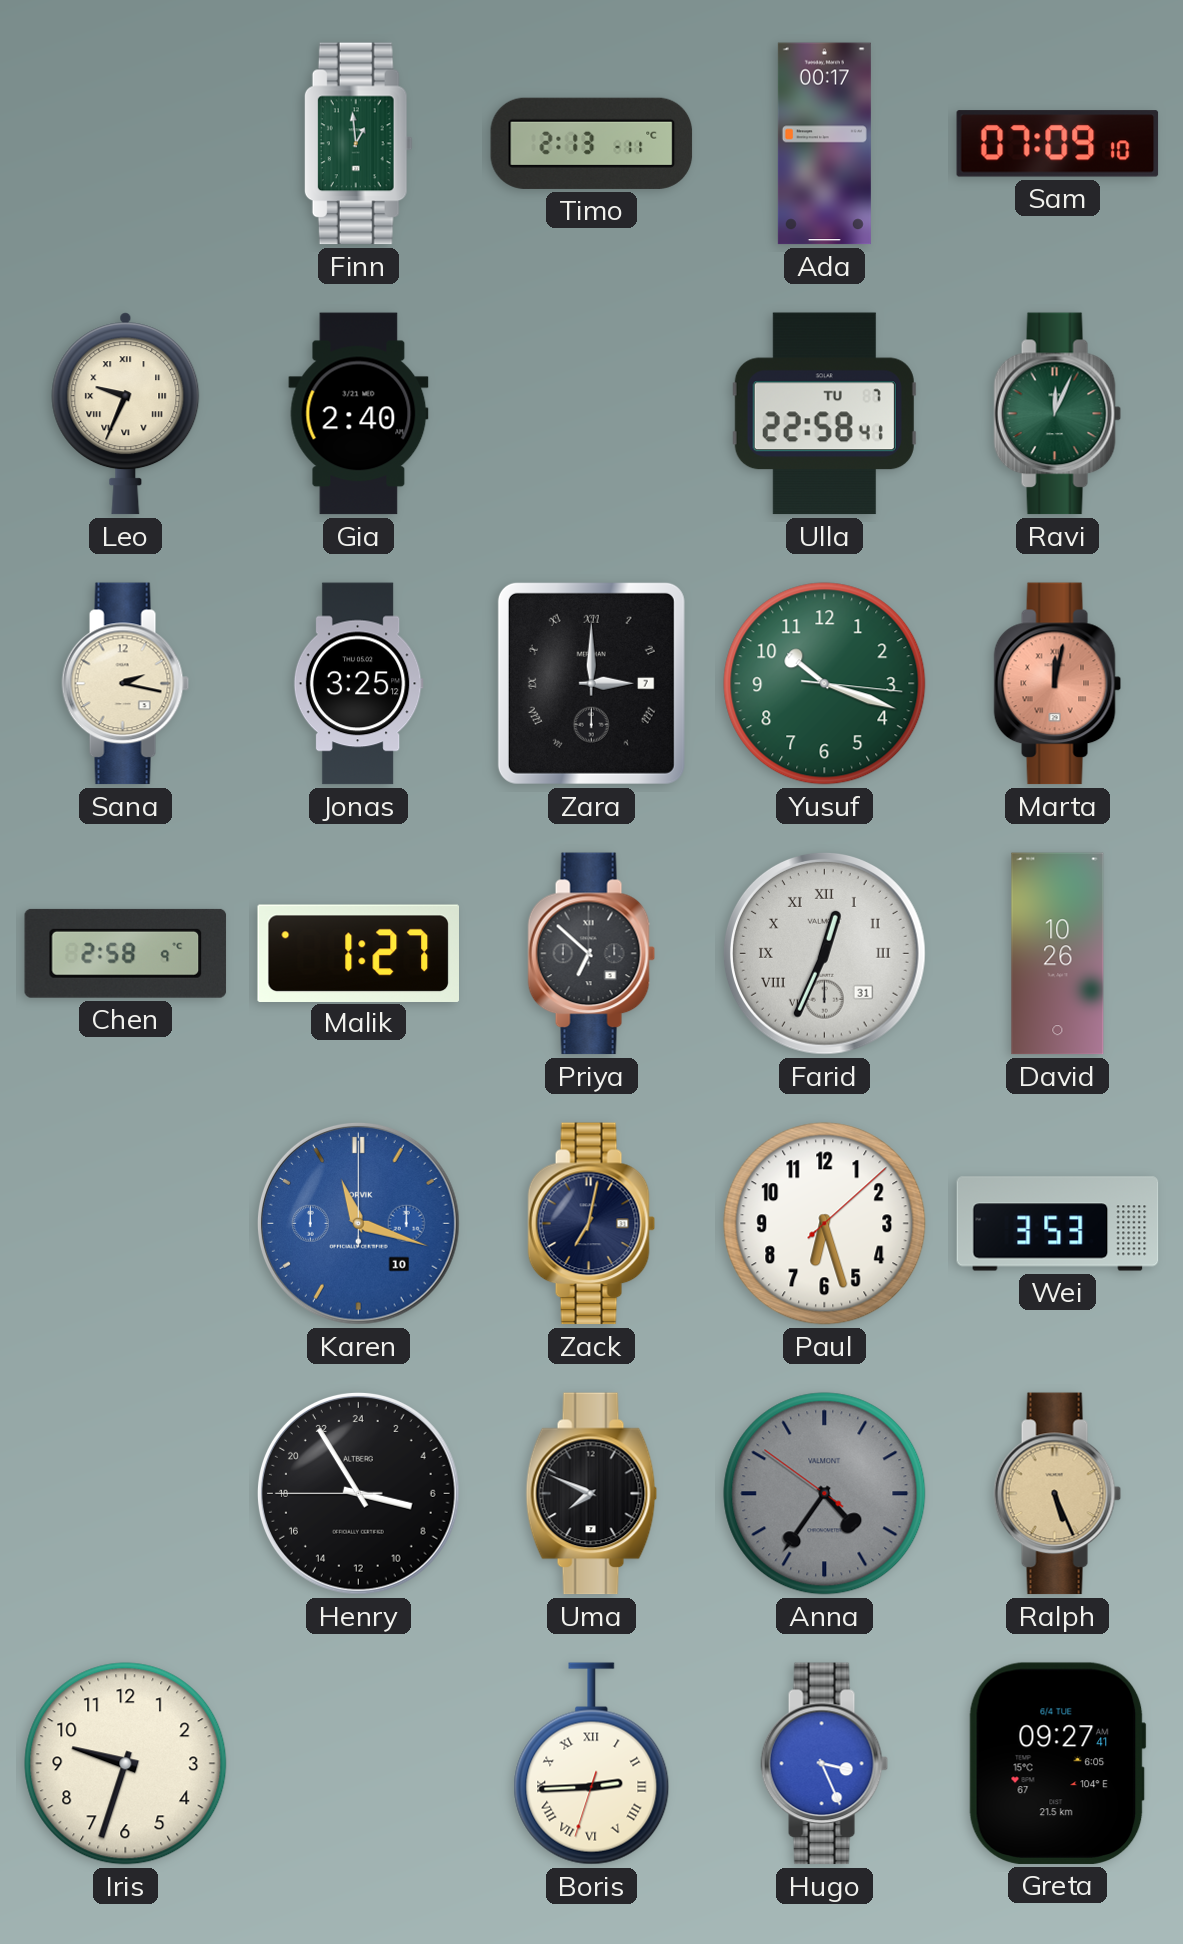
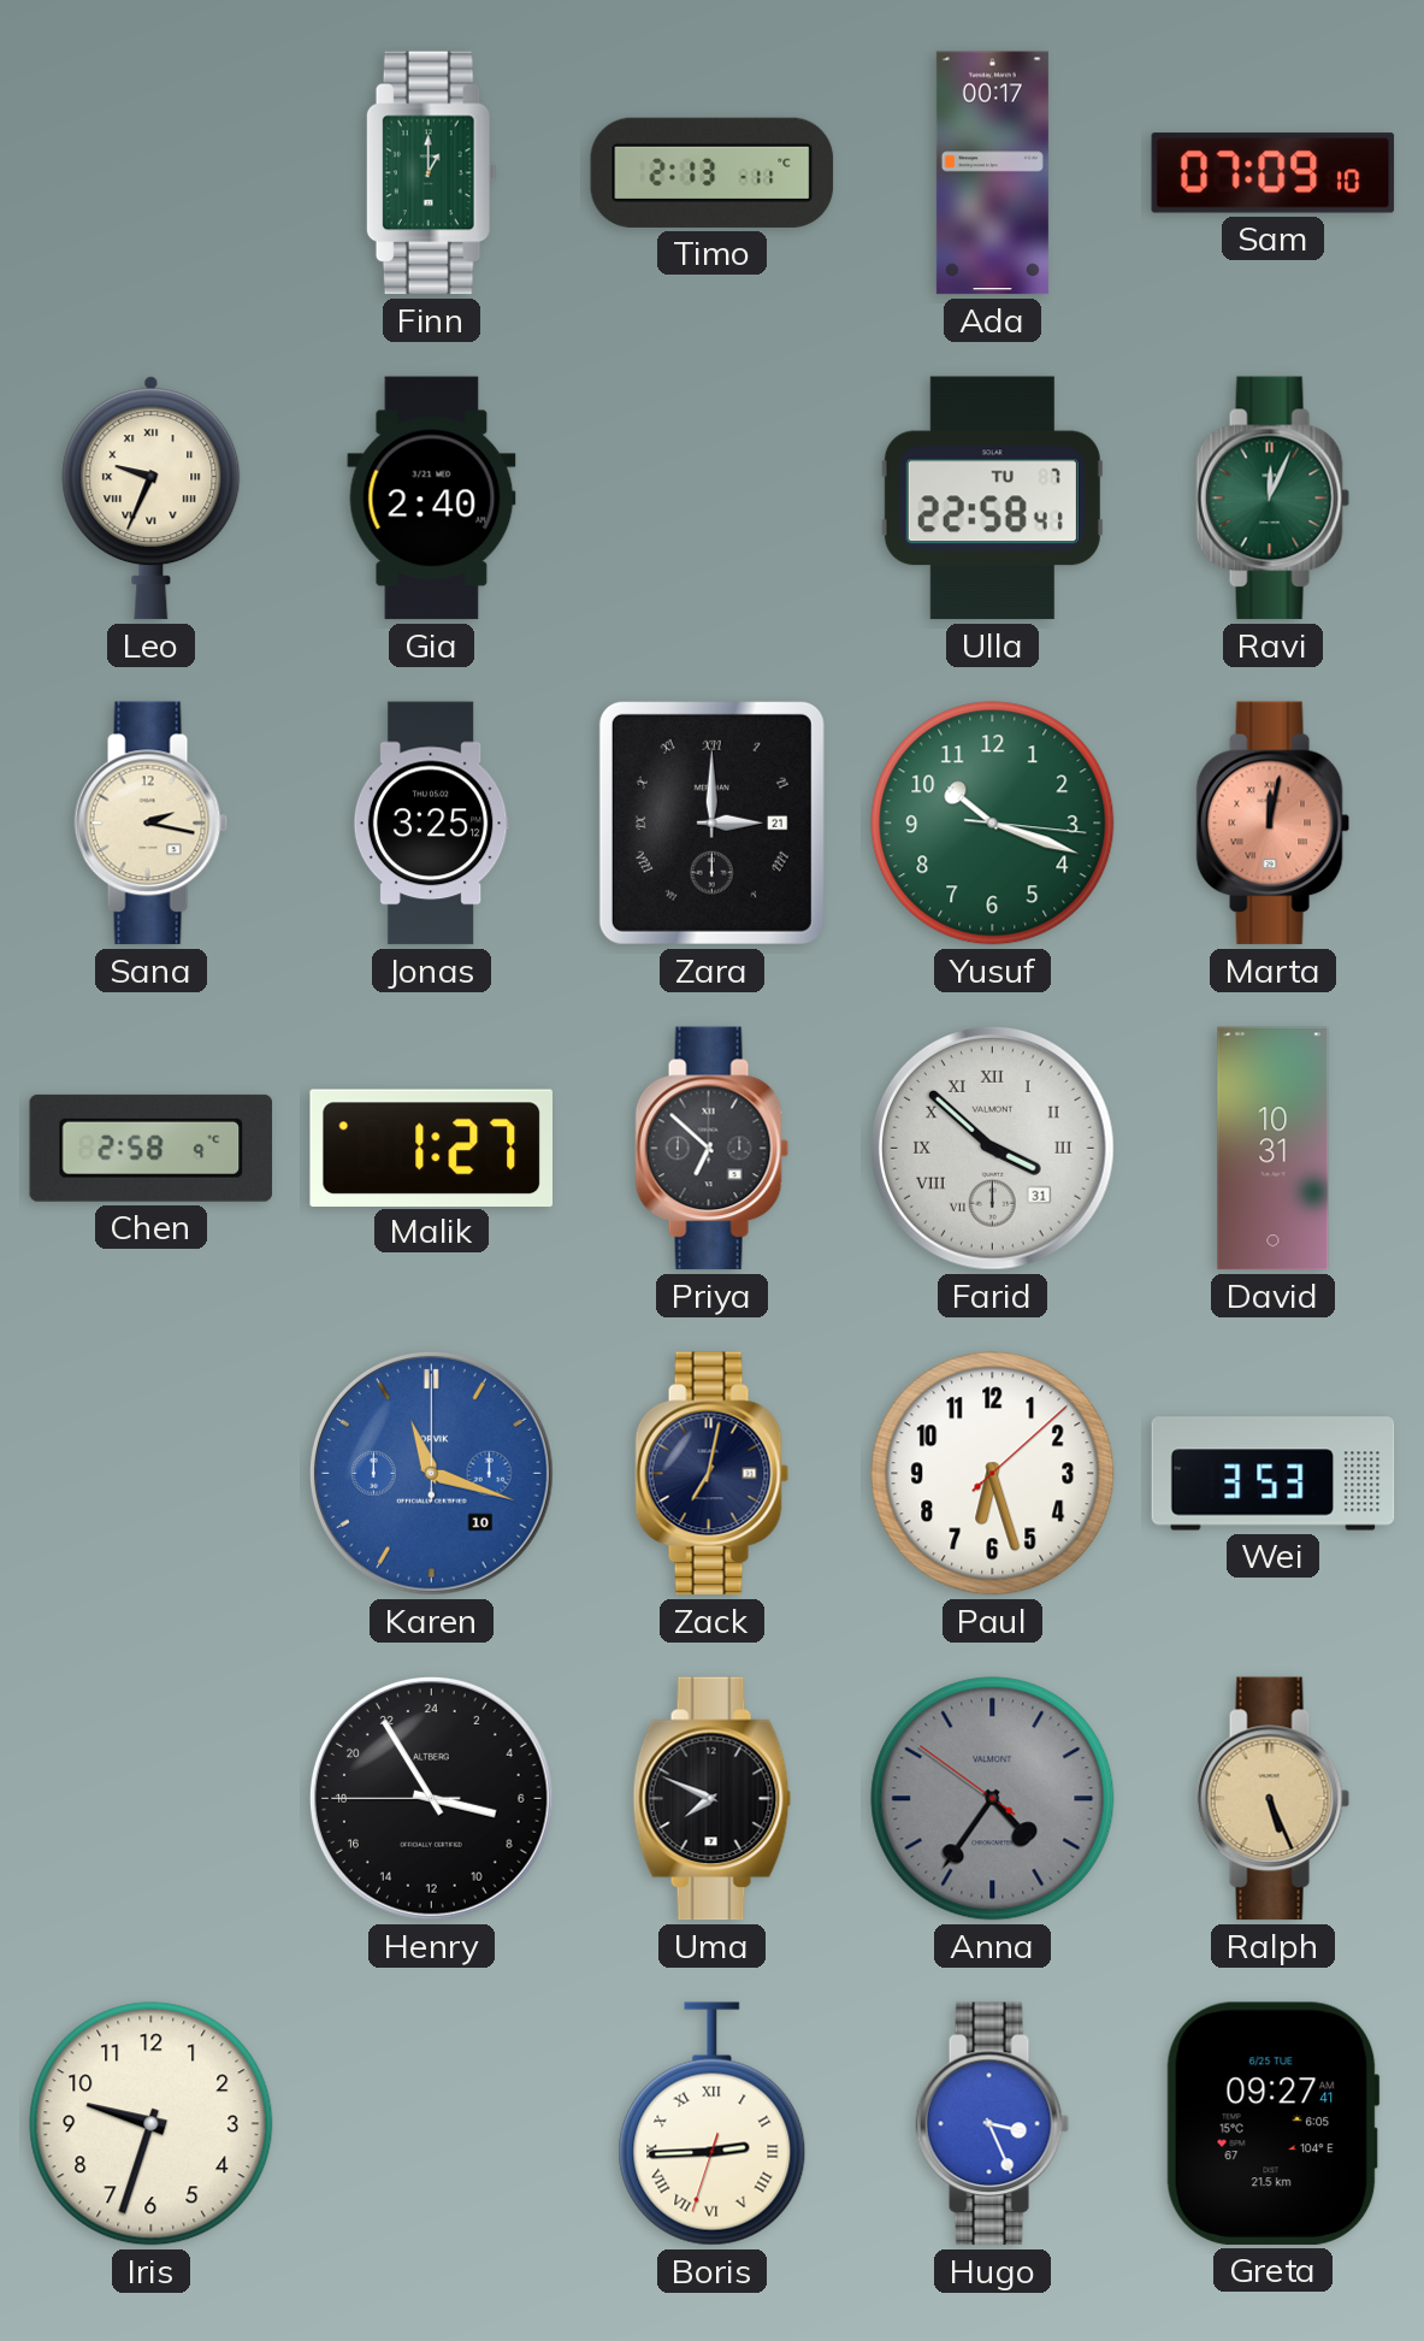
Finn: 12:59 -> 1:00 (431, 173)
Zara date: 7 -> 21 (711, 822)
Farid: 12:34 -> 3:52 (992, 1148)
David: 10:26 -> 10:31 (1274, 1149)
Greta date: 6/4 TUE -> 6/25 TUE (1272, 2123)
